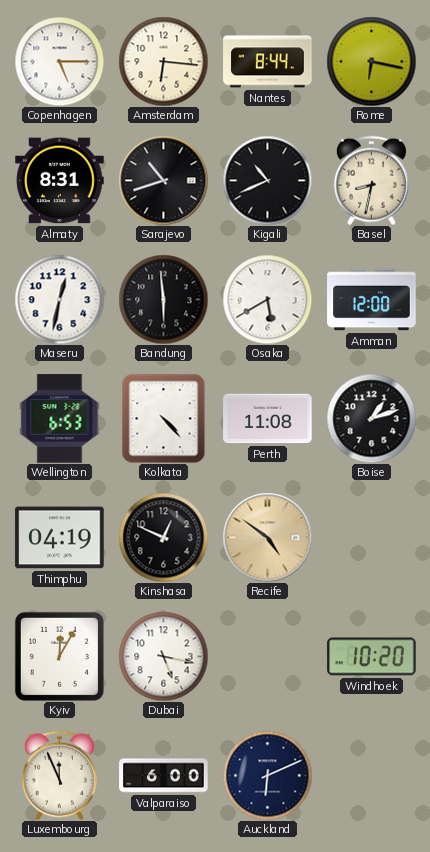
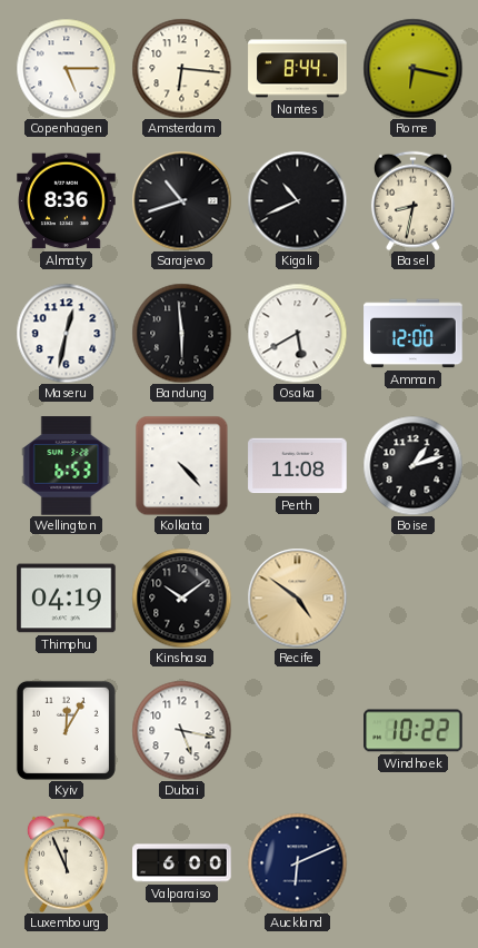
Almaty: 8:31 -> 8:36 (67, 201)
Kinshasa: 12:49 -> 10:09 (181, 598)
Windhoek: 10:20 -> 10:22 (414, 731)
